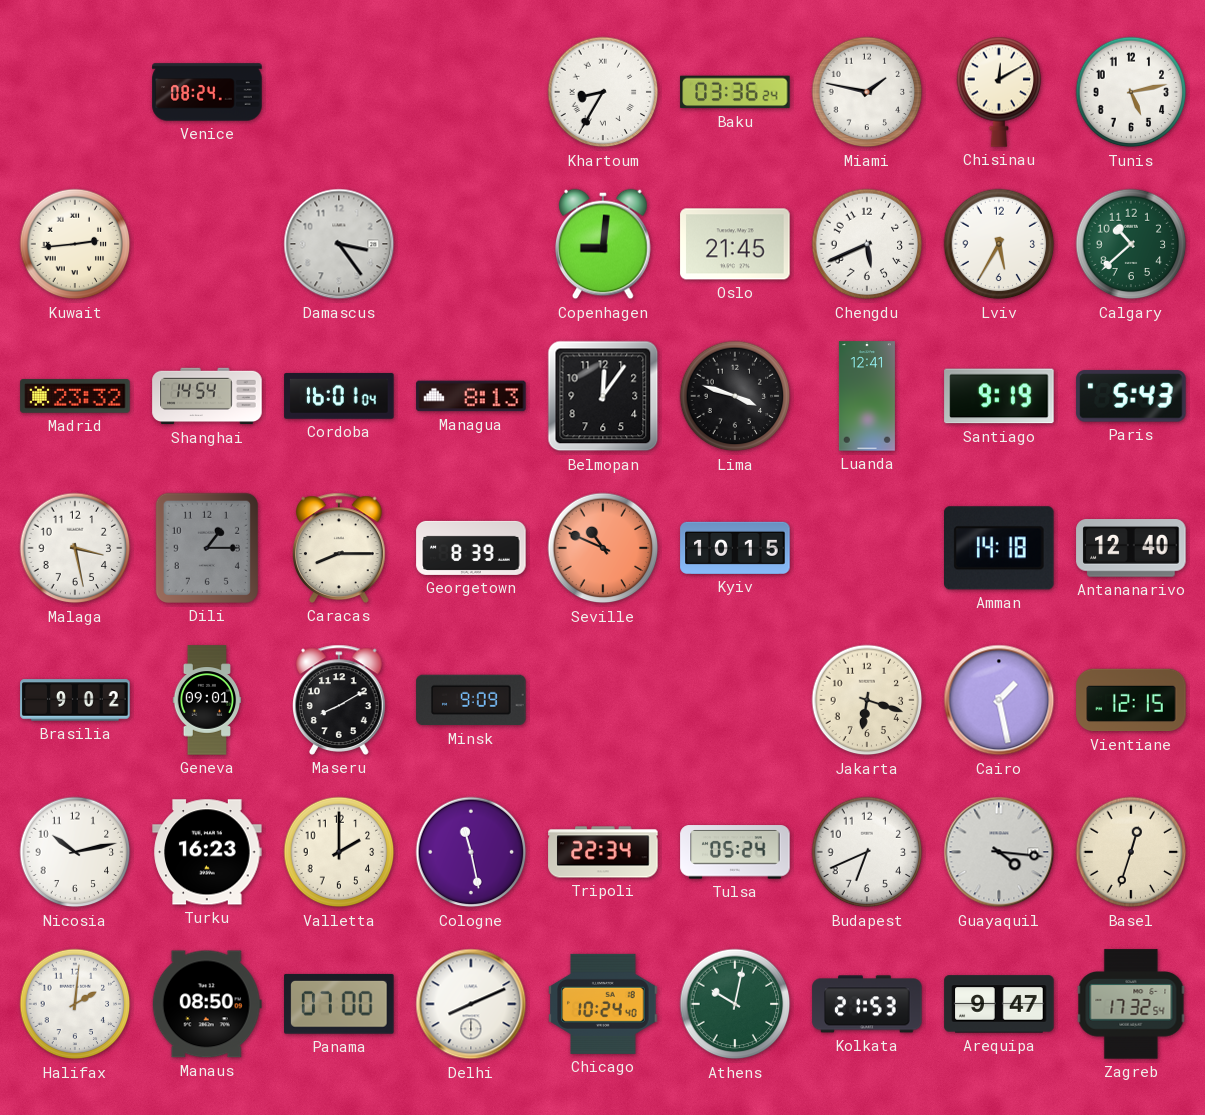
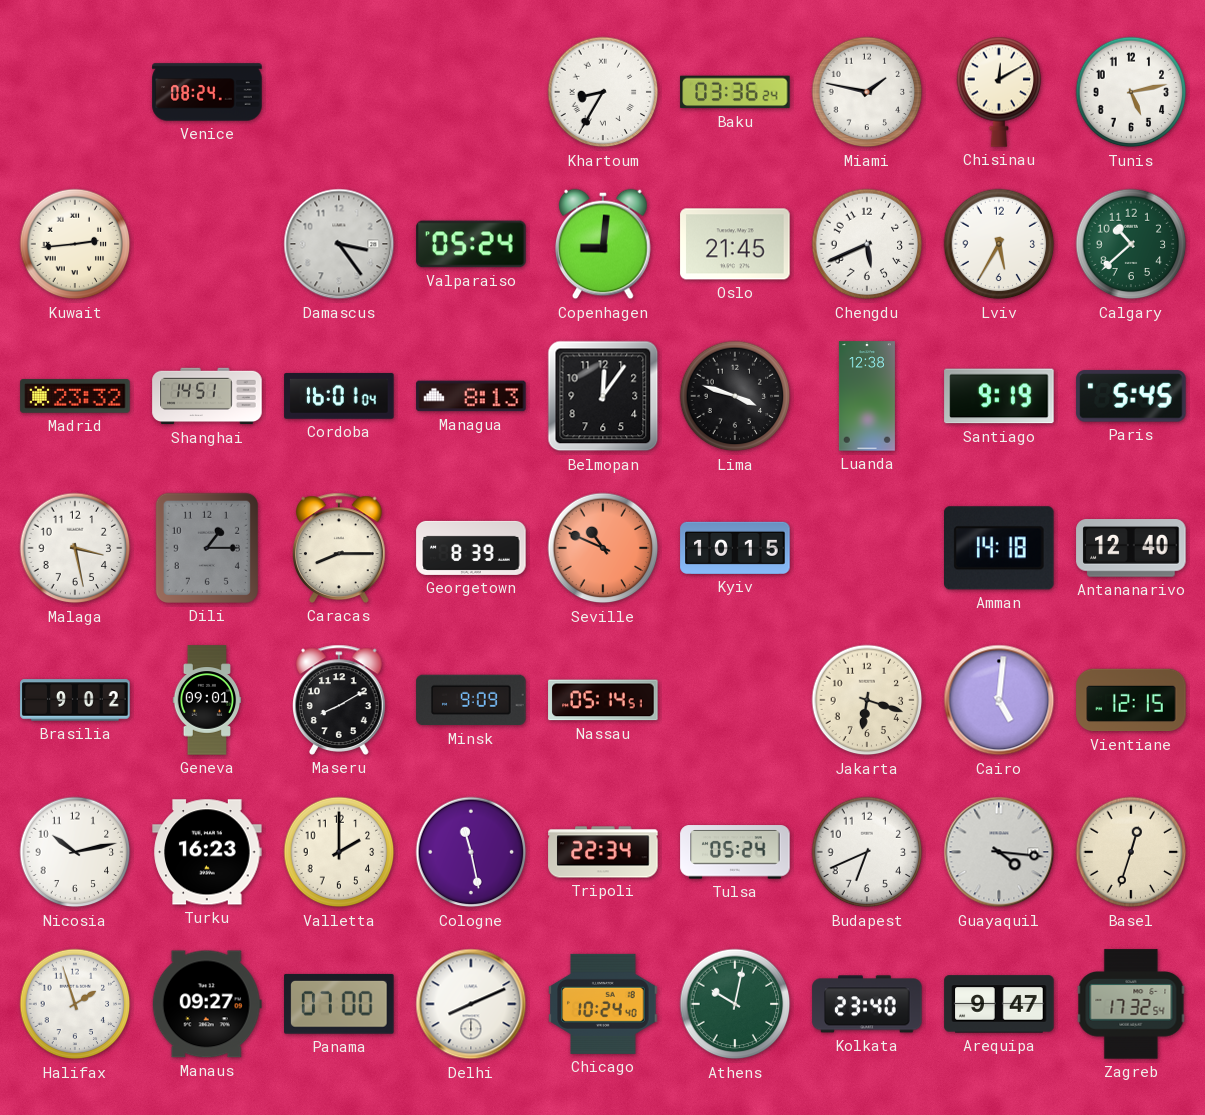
Valparaiso: none -> 05:24 (471, 244)
Shanghai: 14:54 -> 14:51 (207, 396)
Luanda: 12:41 -> 12:38 (867, 396)
Paris: 5:43 -> 5:45 (1131, 396)
Nassau: none -> 05:14 (603, 700)
Cairo: 1:28 -> 5:01 (999, 700)
Halifax: 2:01 -> 1:57 (75, 1004)
Manaus: 08:50 -> 09:27 (207, 1004)
Kolkata: 21:53 -> 23:40 (867, 1004)
